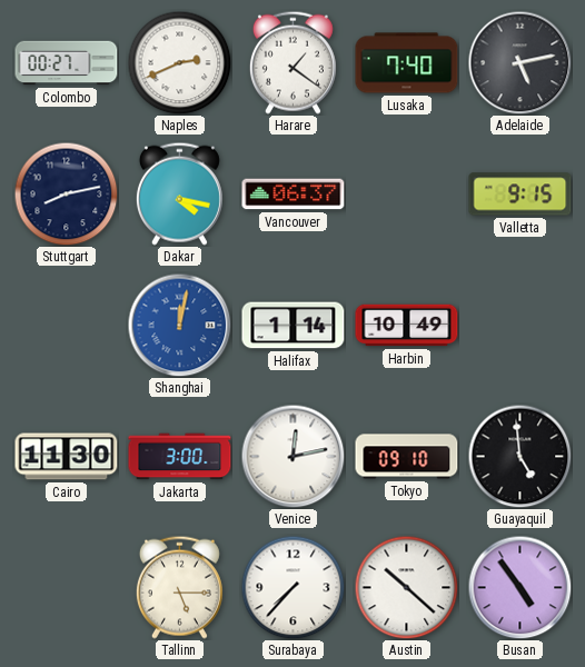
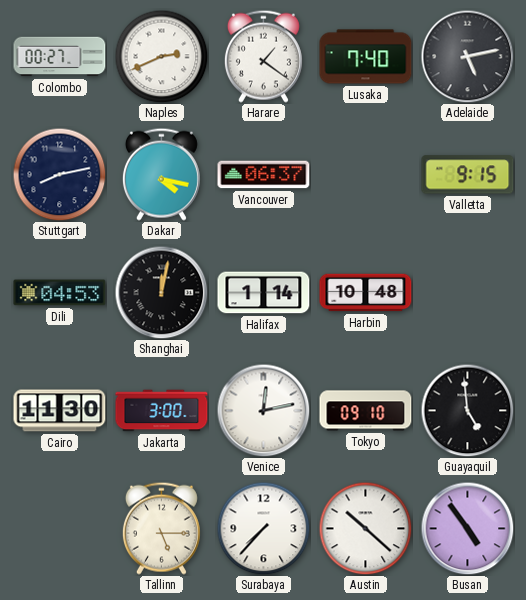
Dili: none -> 04:53 (60, 293)
Shanghai dial: blue -> black (161, 292)
Harbin: 10:49 -> 10:48 (366, 293)
